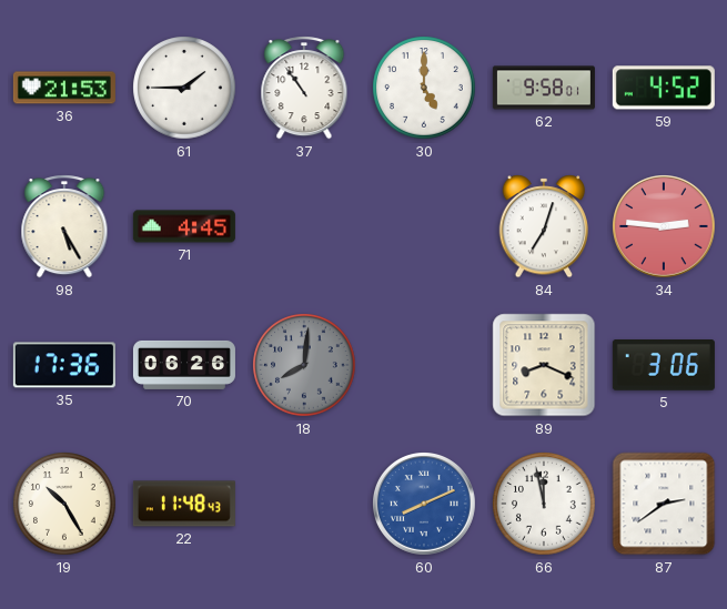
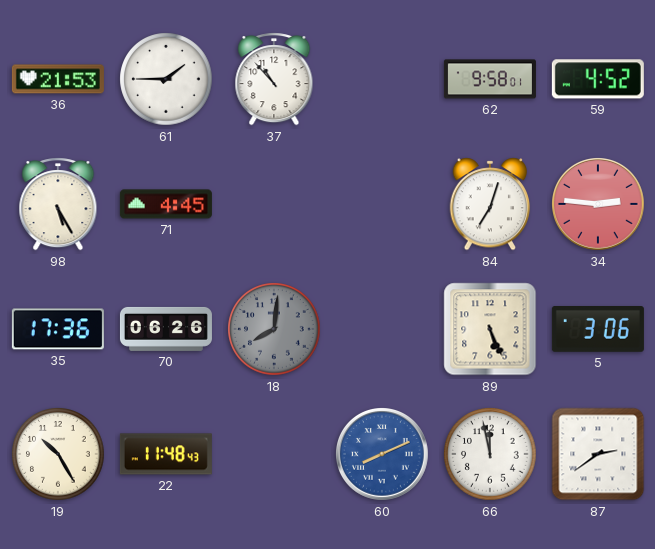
37: 10:54 -> 10:53 (274, 79)
30: 5:00 -> none (424, 88)
89: 8:19 -> 5:26 (490, 329)
